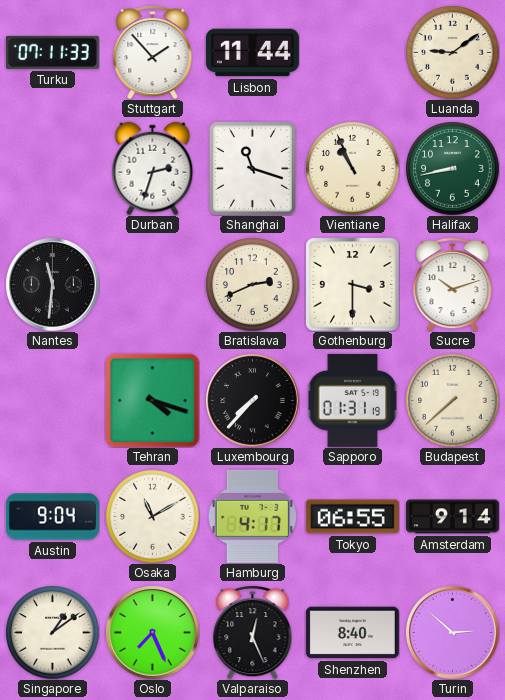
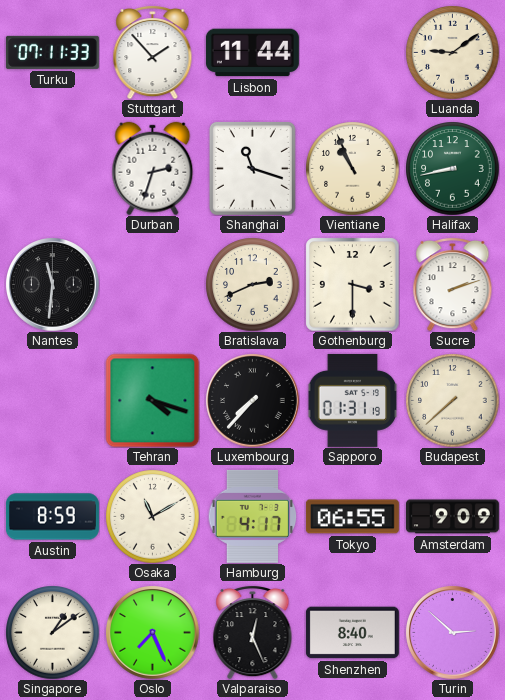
Sucre: 10:12 -> 2:12 (453, 284)
Austin: 9:04 -> 8:59 (52, 517)
Amsterdam: 9:14 -> 9:09 (452, 517)
